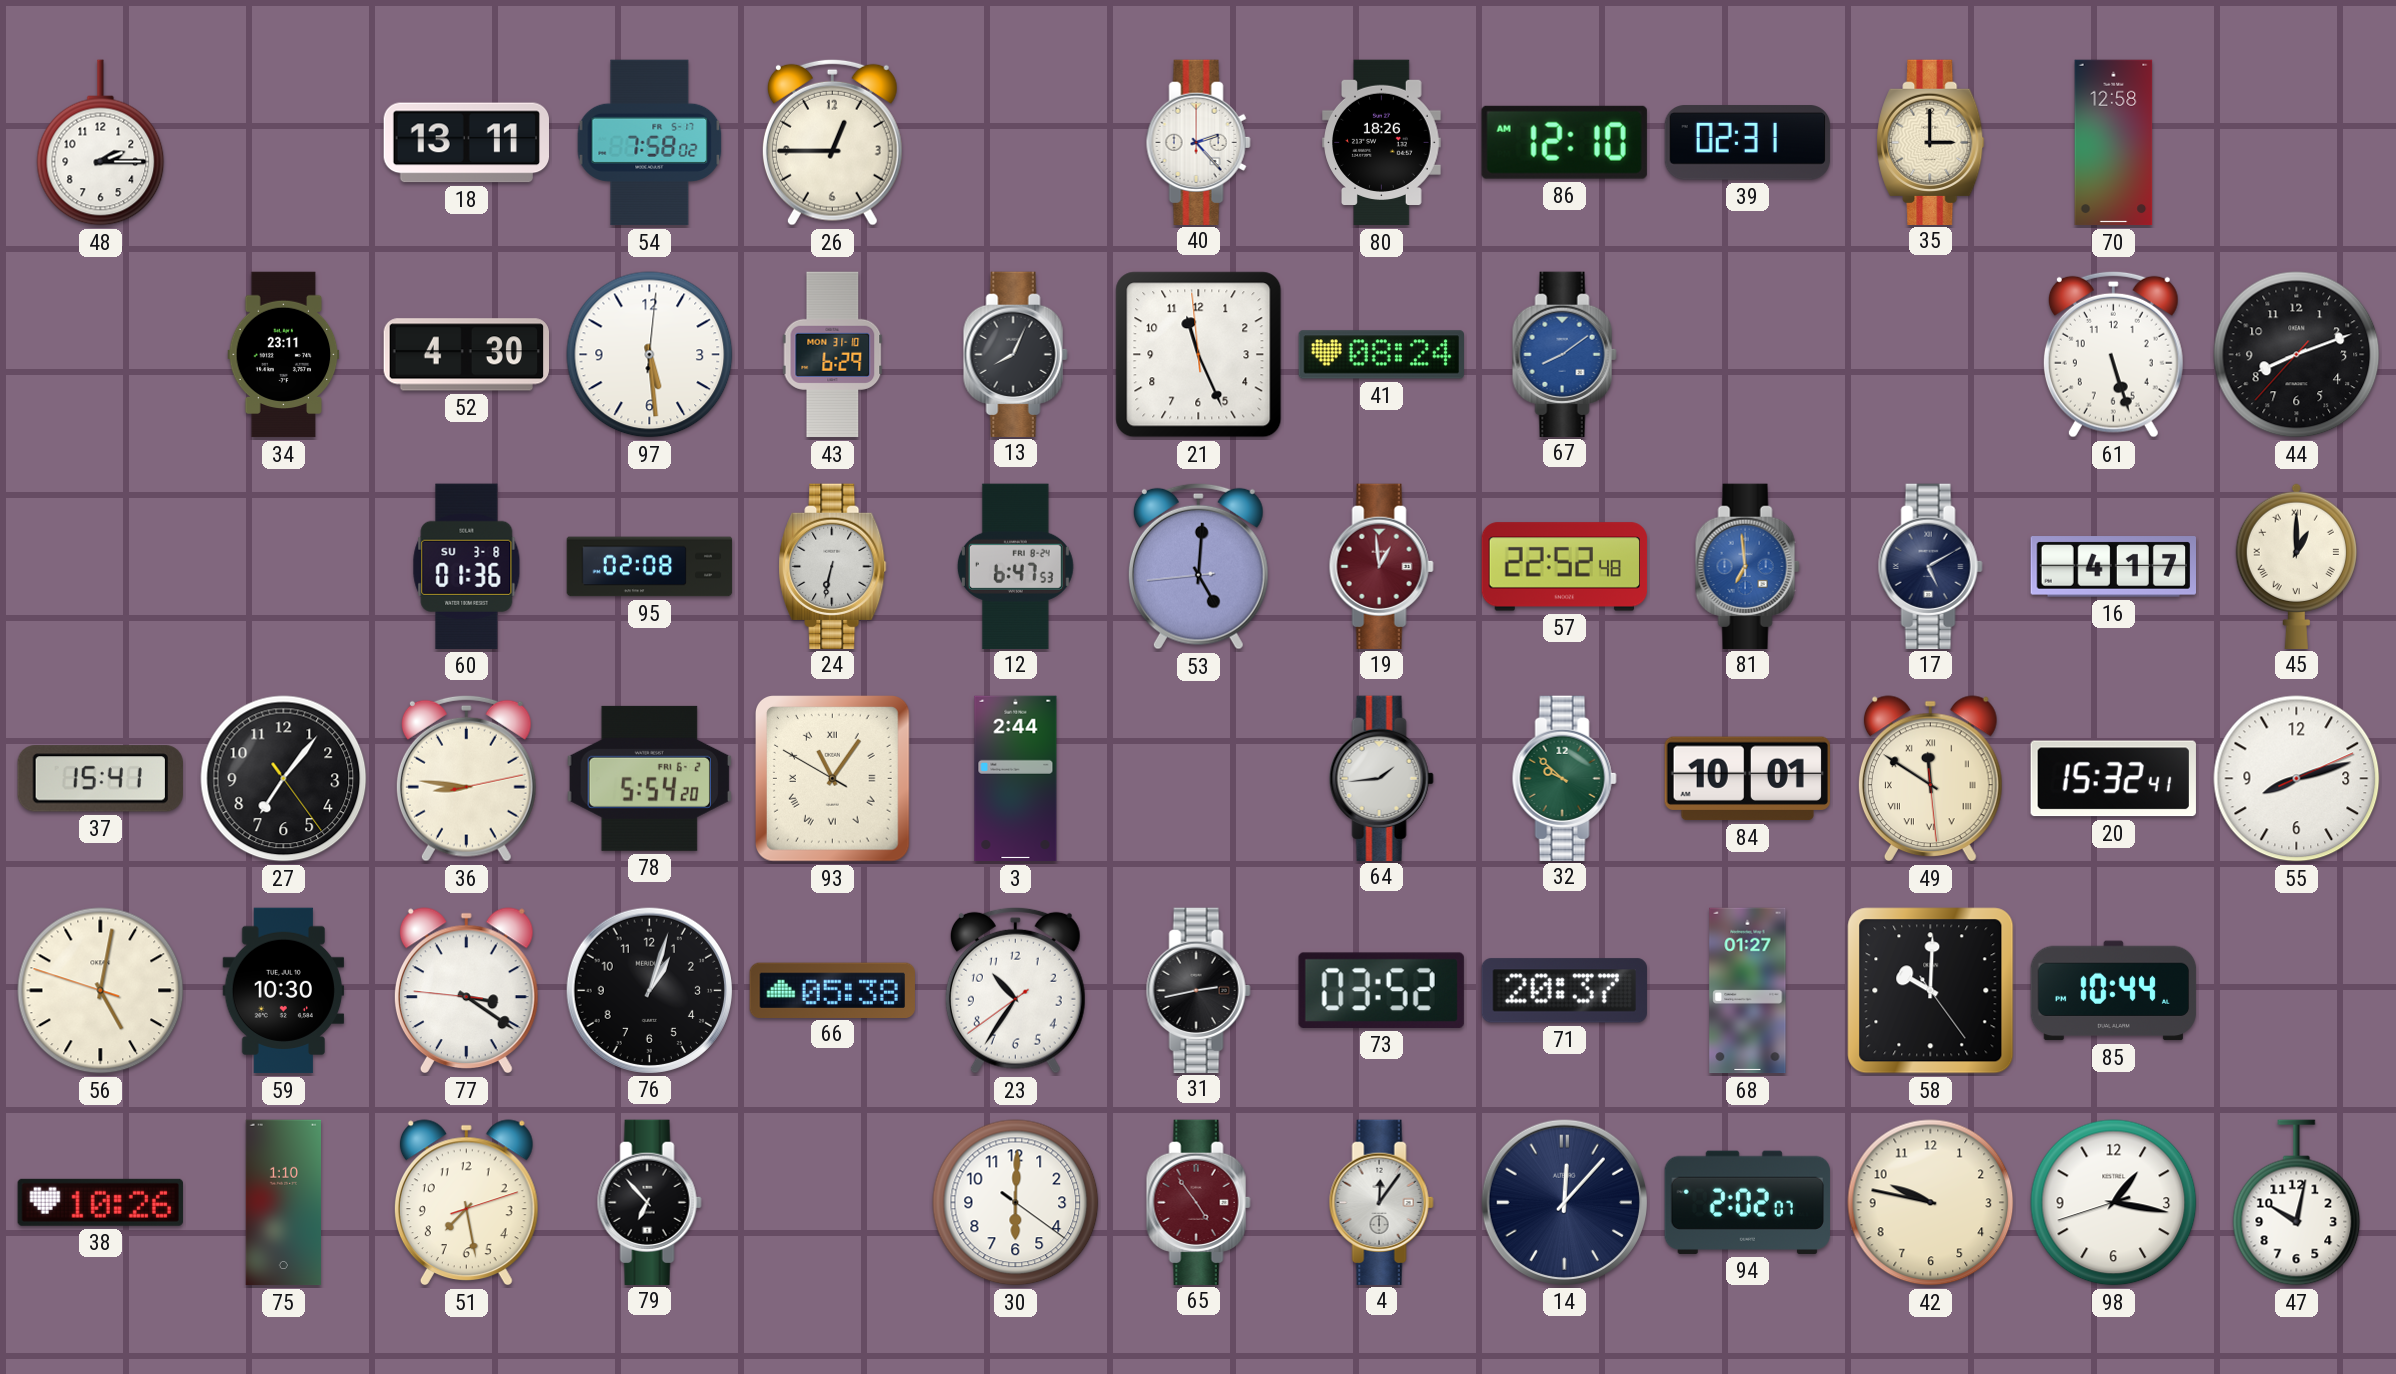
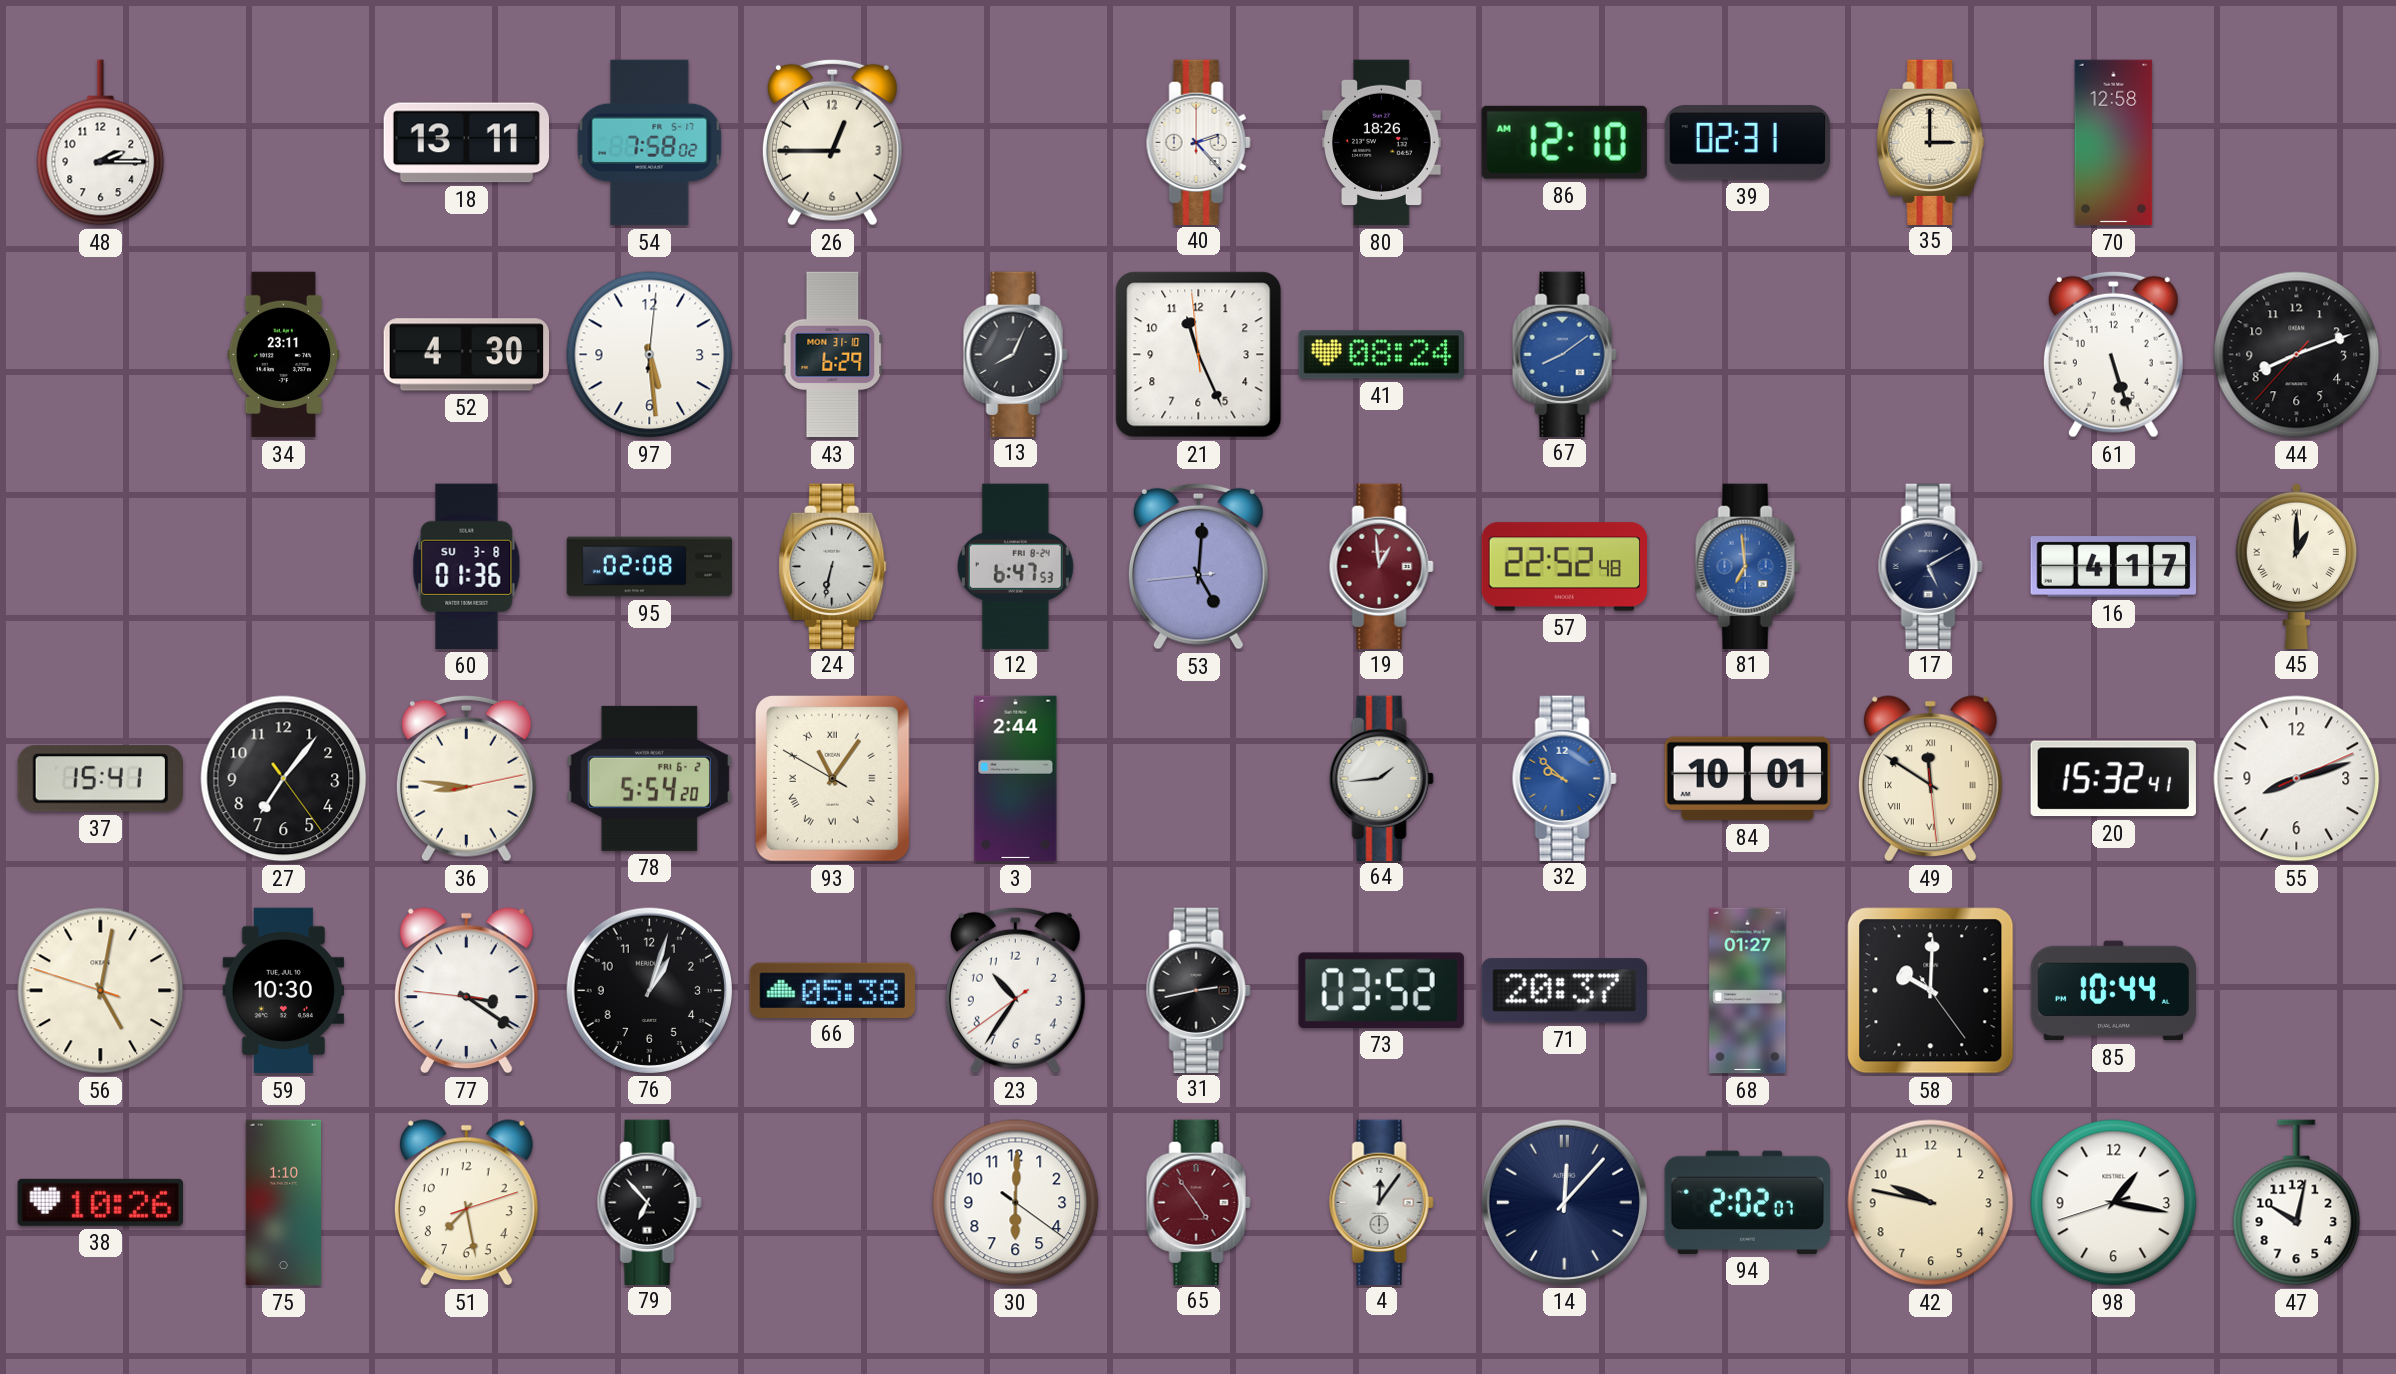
32 dial: green -> blue (1564, 778)
